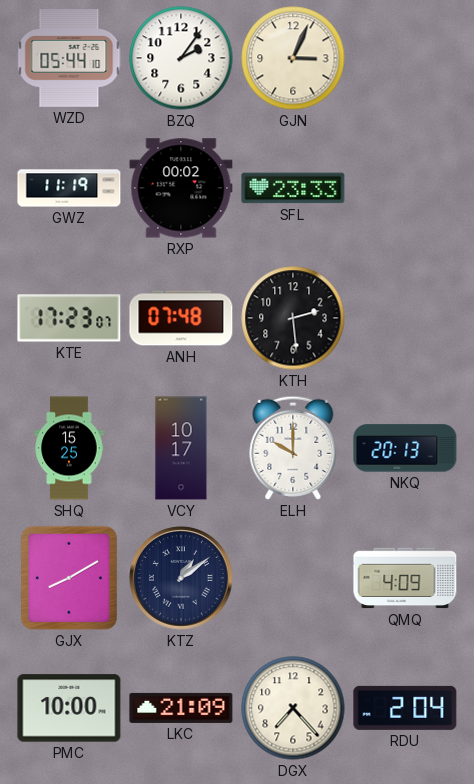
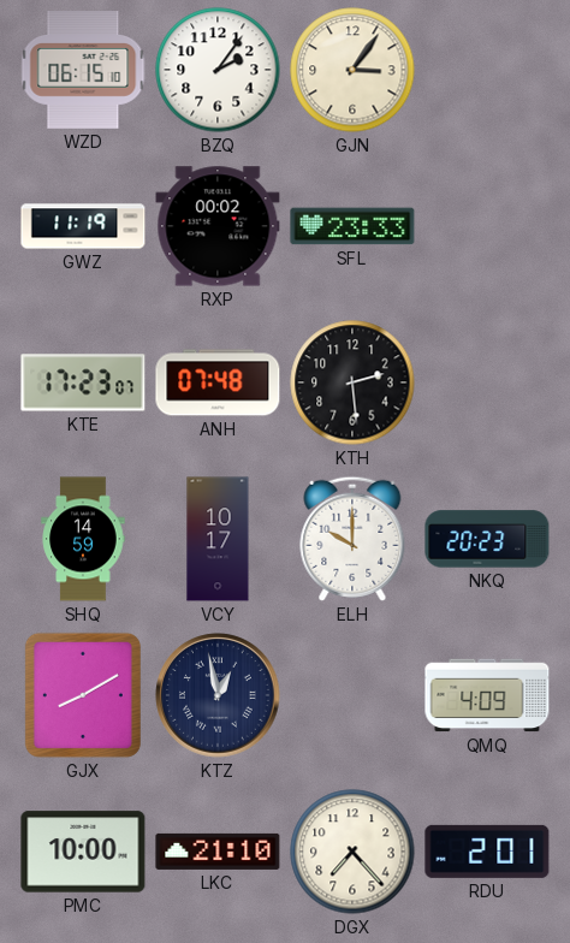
WZD: 05:44 -> 06:15 (83, 71)
GJN: 3:04 -> 3:06 (352, 70)
SHQ: 15:25 -> 14:59 (83, 539)
NKQ: 20:13 -> 20:23 (487, 539)
KTZ: 1:09 -> 12:58 (218, 695)
LKC: 21:09 -> 21:10 (218, 852)
RDU: 2:04 -> 2:01 (487, 852)
